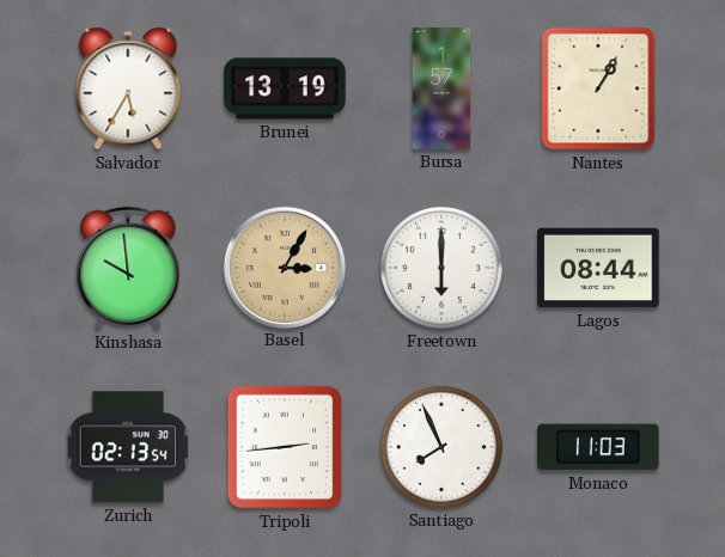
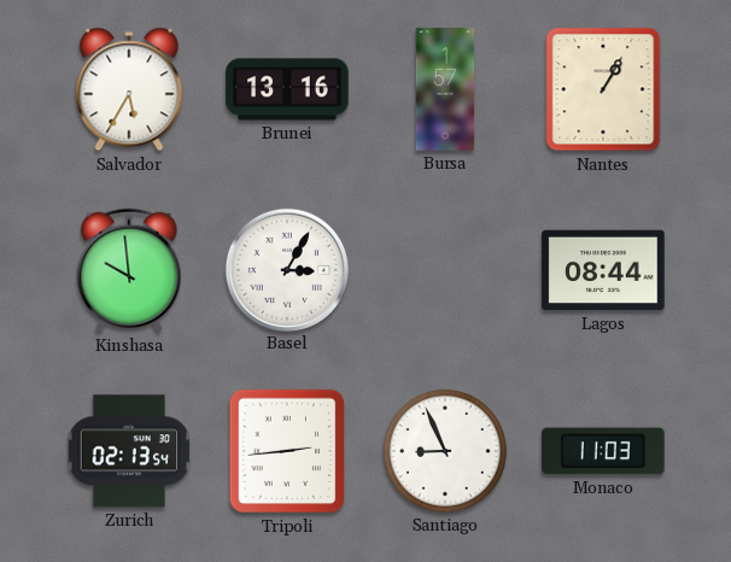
Brunei: 13:19 -> 13:16 (287, 89)
Basel dial: champagne -> white (286, 269)
Freetown: 6:00 -> none (441, 268)
Santiago: 7:56 -> 8:56 (445, 451)
